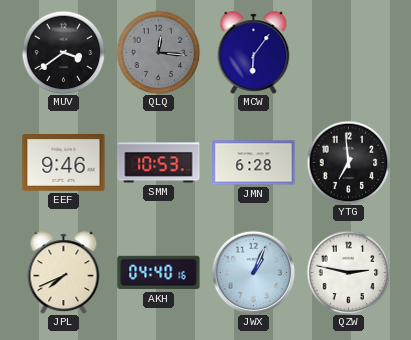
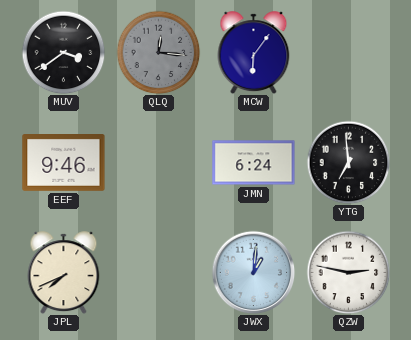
SMM: 10:53 -> none (159, 163)
JMN: 6:28 -> 6:24 (254, 163)
AKH: 04:40 -> none (159, 273)
JWX: 1:04 -> 1:01 (253, 272)
